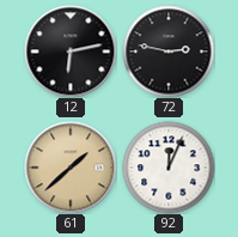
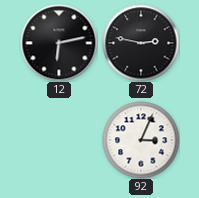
61: 1:38 -> none (71, 168)
92: 12:04 -> 3:04 (141, 140)
